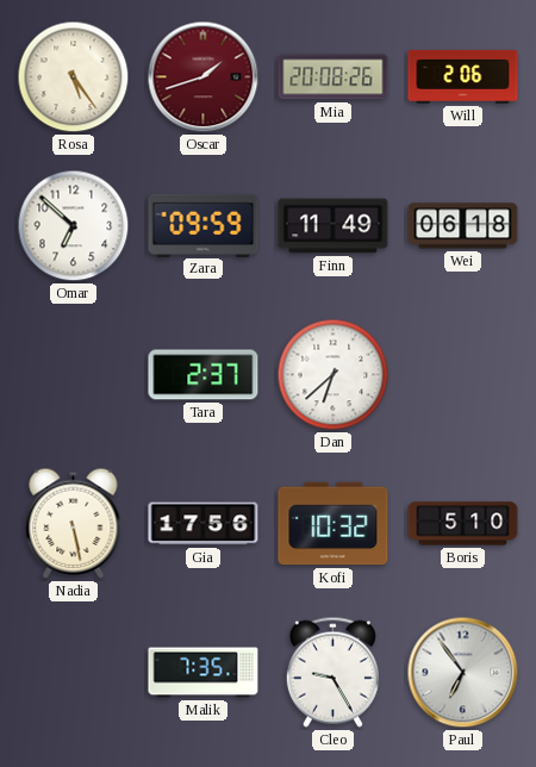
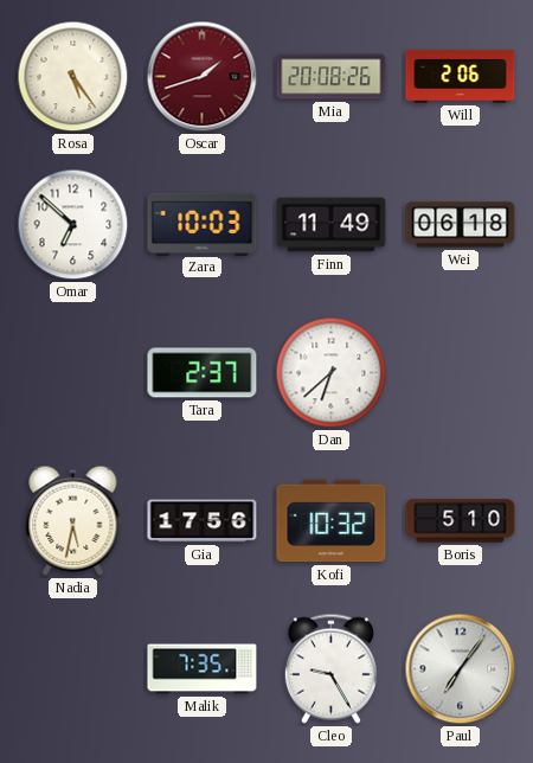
Zara: 09:59 -> 10:03 (203, 224)
Nadia: 5:28 -> 5:32 (73, 520)
Paul: 6:54 -> 7:06 (461, 669)
